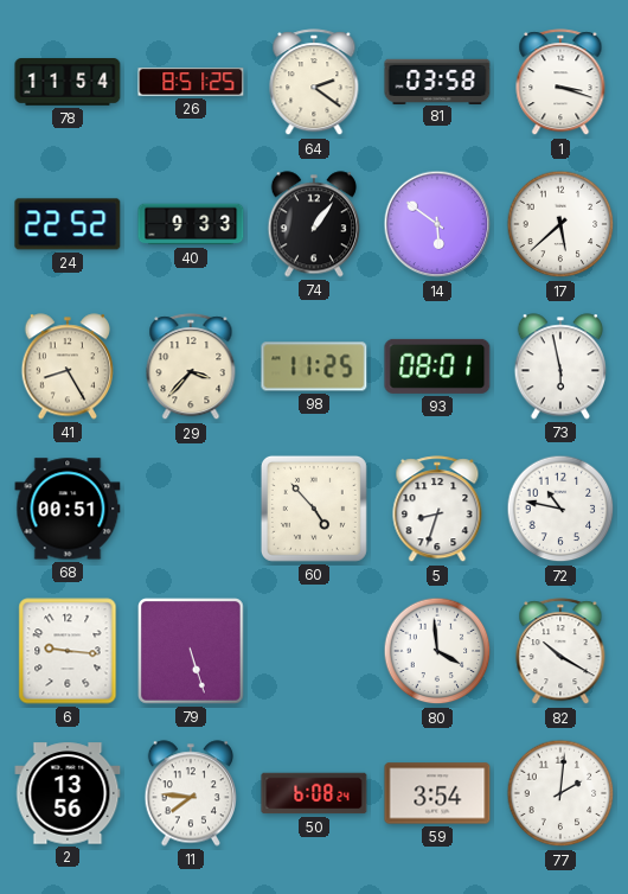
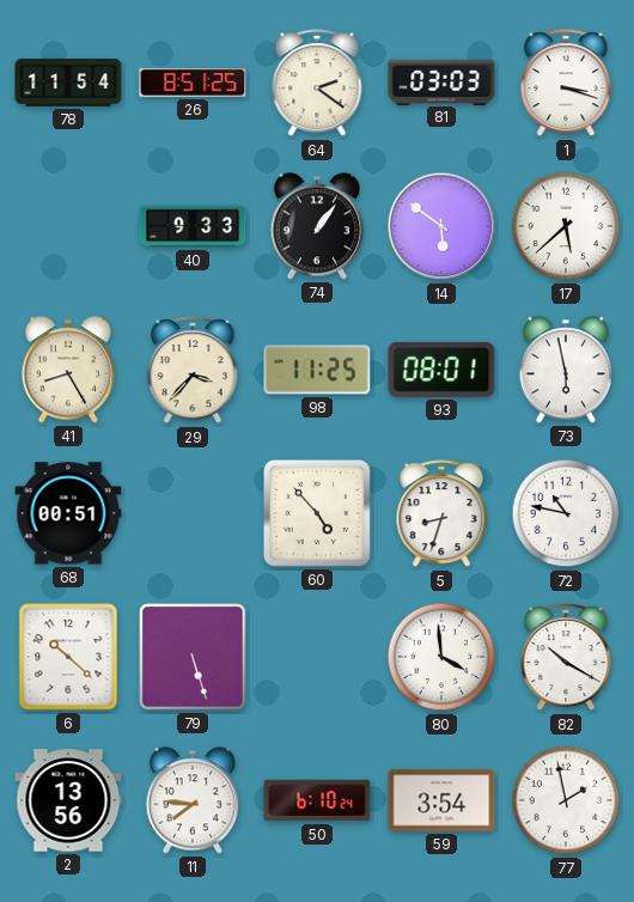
81: 03:58 -> 03:03 (441, 81)
24: 22:52 -> none (68, 224)
6: 9:16 -> 10:22 (68, 657)
50: 6:08 -> 6:10 (317, 800)
77: 2:01 -> 1:58 (566, 800)
